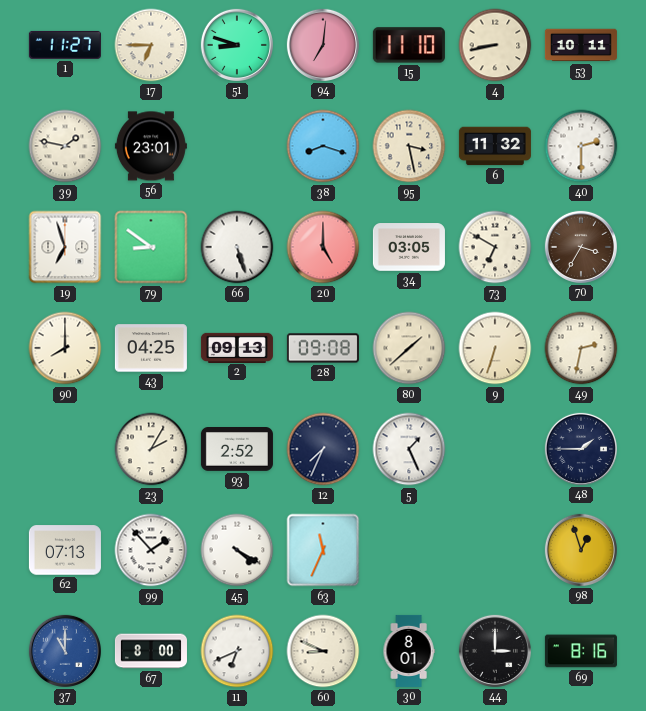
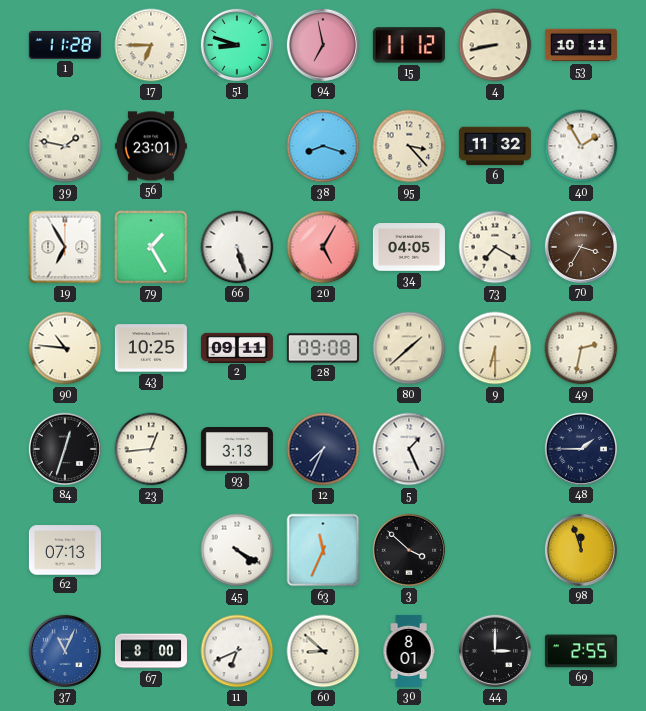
1: 11:27 -> 11:28 (65, 45)
94: 7:01 -> 6:58 (323, 45)
15: 11:10 -> 11:12 (409, 45)
95: 3:28 -> 3:23 (409, 146)
40: 2:30 -> 1:55 (581, 146)
19: 6:57 -> 6:55 (65, 247)
79: 8:51 -> 1:25 (151, 247)
20: 5:00 -> 5:05 (323, 247)
34: 03:05 -> 04:05 (409, 247)
73: 6:50 -> 7:20 (495, 247)
90: 8:00 -> 10:46 (65, 348)
43: 04:25 -> 10:25 (151, 348)
2: 09:13 -> 09:11 (237, 347)
9: 6:33 -> 6:30 (495, 348)
84: none -> 12:33 (65, 449)
23: 2:05 -> 12:44 (151, 449)
93: 2:52 -> 3:13 (237, 450)
99: 1:53 -> none (151, 550)
3: none -> 3:52 (409, 550)
98: 12:57 -> 11:57 (581, 550)
37: 11:00 -> 11:04 (65, 651)
60: 8:49 -> 8:52 (323, 651)
69: 8:16 -> 2:55 (581, 651)
